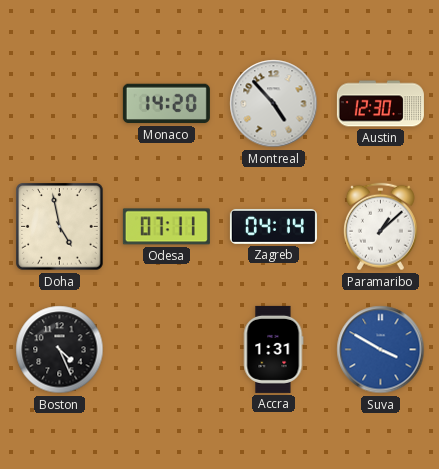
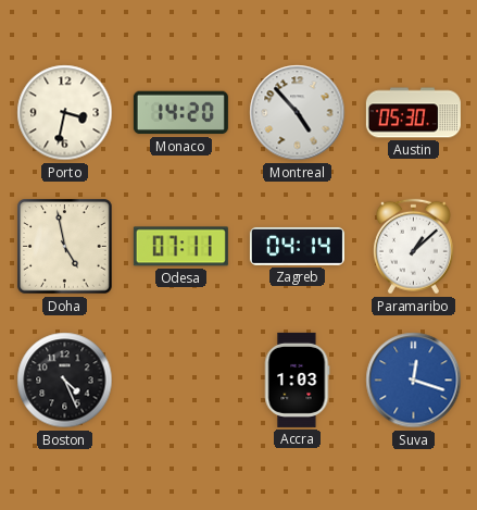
Porto: none -> 3:32 (65, 113)
Austin: 12:30 -> 05:30 (413, 113)
Accra: 1:31 -> 1:03 (297, 380)
Suva: 3:50 -> 12:18 (414, 381)
